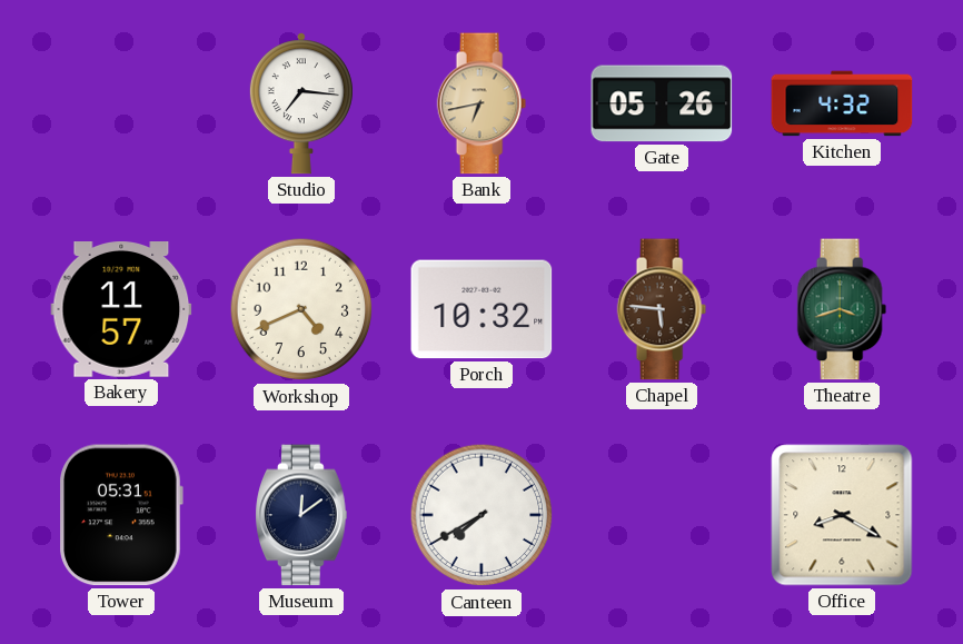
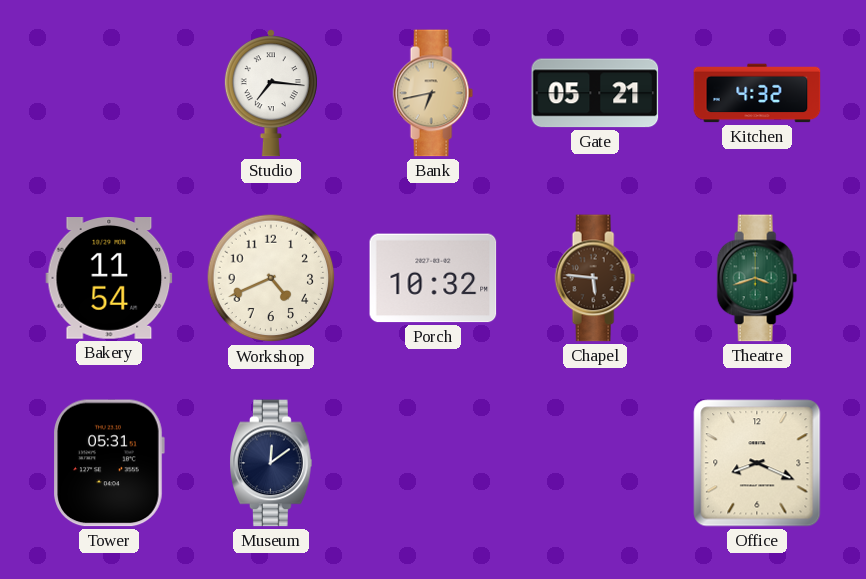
Gate: 05:26 -> 05:21 (595, 93)
Bakery: 11:57 -> 11:54 (109, 279)
Canteen: 7:40 -> none (481, 515)
Office: 8:20 -> 8:19 (757, 463)
